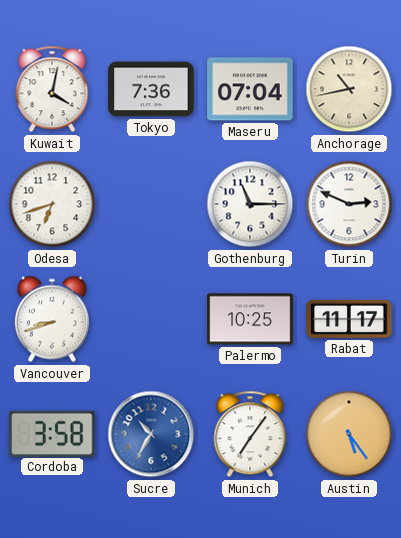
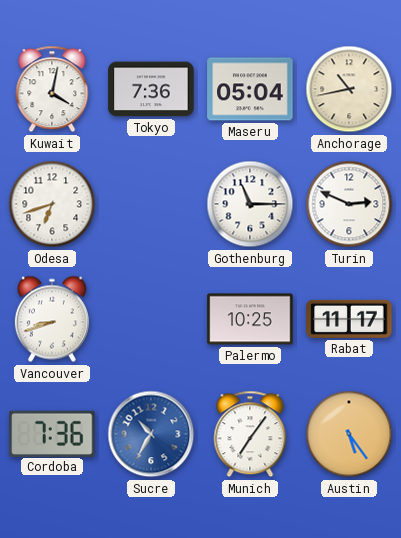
Maseru: 07:04 -> 05:04 (250, 89)
Cordoba: 3:58 -> 7:36 (52, 433)
